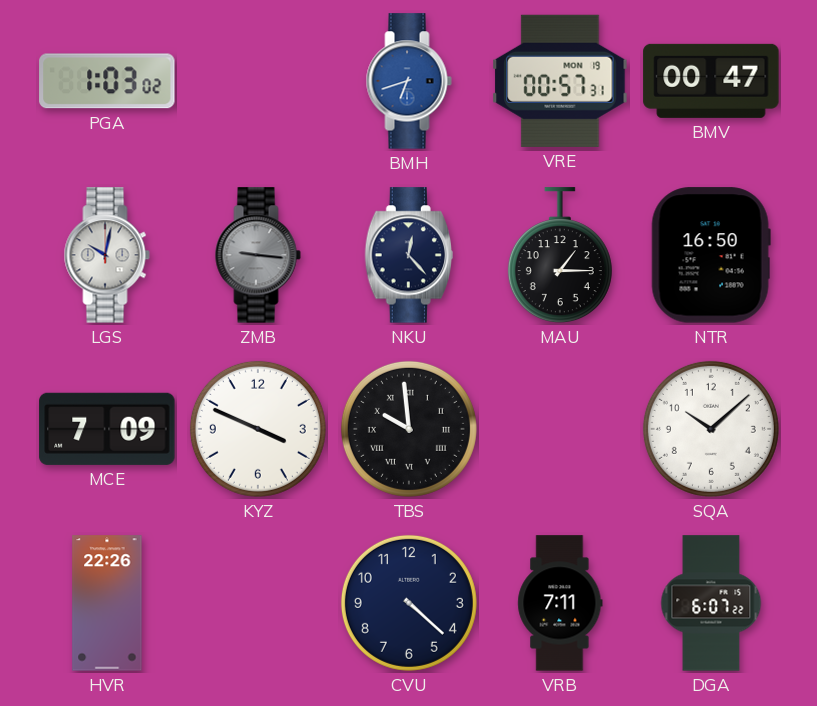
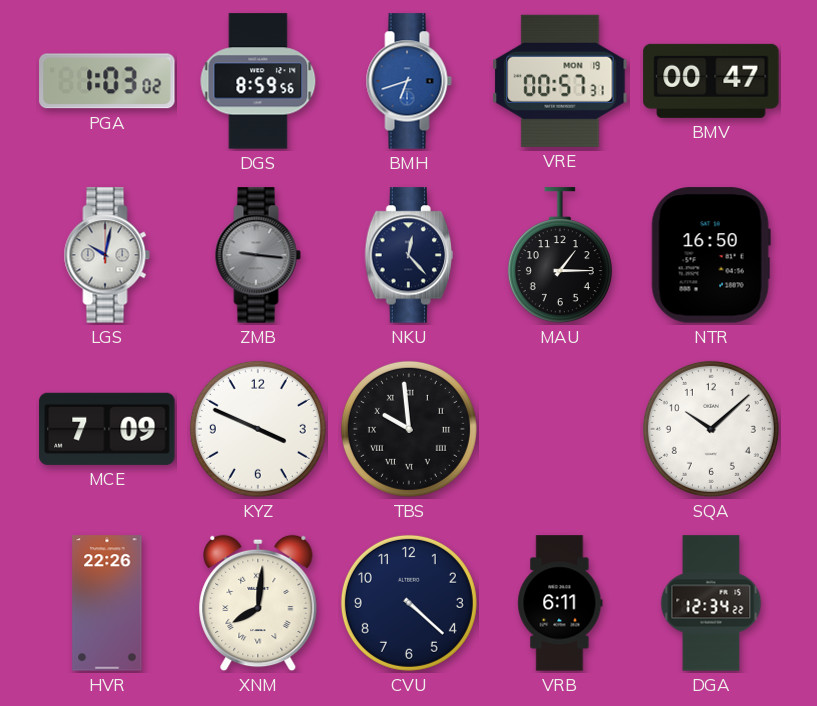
DGS: none -> 8:59 (258, 81)
XNM: none -> 8:01 (258, 603)
VRB: 7:11 -> 6:11 (560, 603)
DGA: 6:07 -> 12:34 (711, 603)
